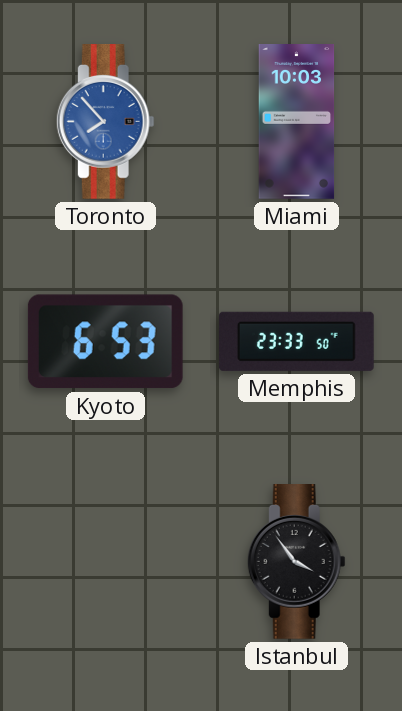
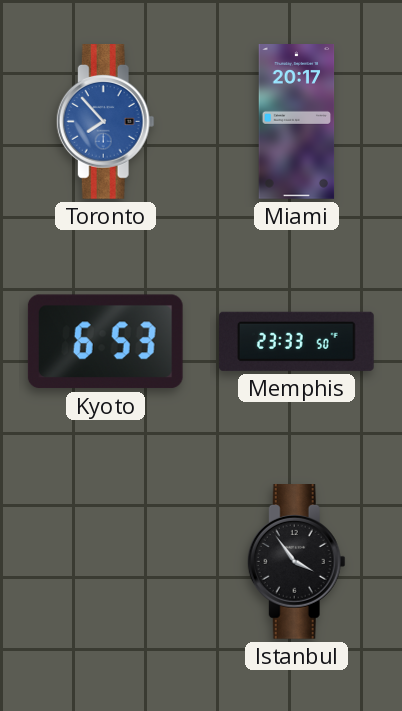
Miami: 10:03 -> 20:17 (297, 122)
